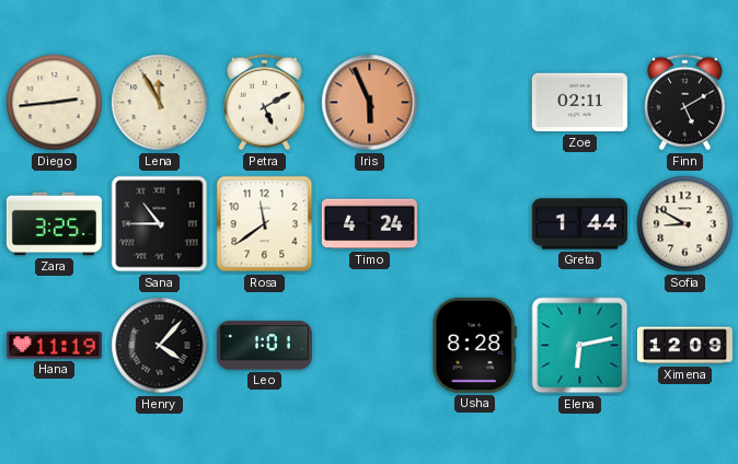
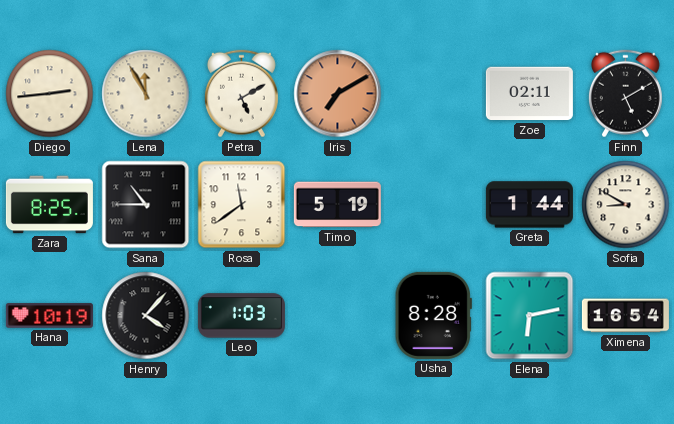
Iris: 5:56 -> 7:10 (338, 94)
Zara: 3:25 -> 8:25 (49, 205)
Timo: 4:24 -> 5:19 (337, 205)
Hana: 11:19 -> 10:19 (49, 316)
Leo: 1:01 -> 1:03 (241, 316)
Ximena: 12:09 -> 16:54 (625, 316)
